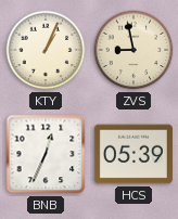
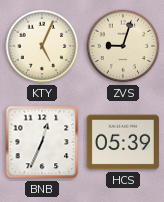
KTY: 1:04 -> 5:04 (42, 46)
ZVS: 8:58 -> 9:03 (123, 46)
